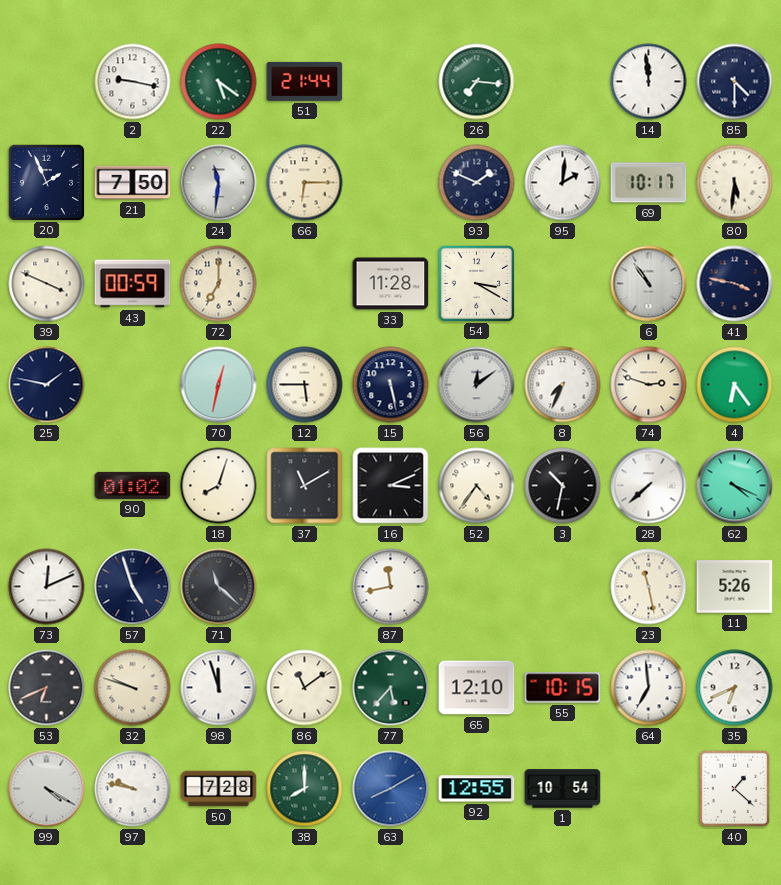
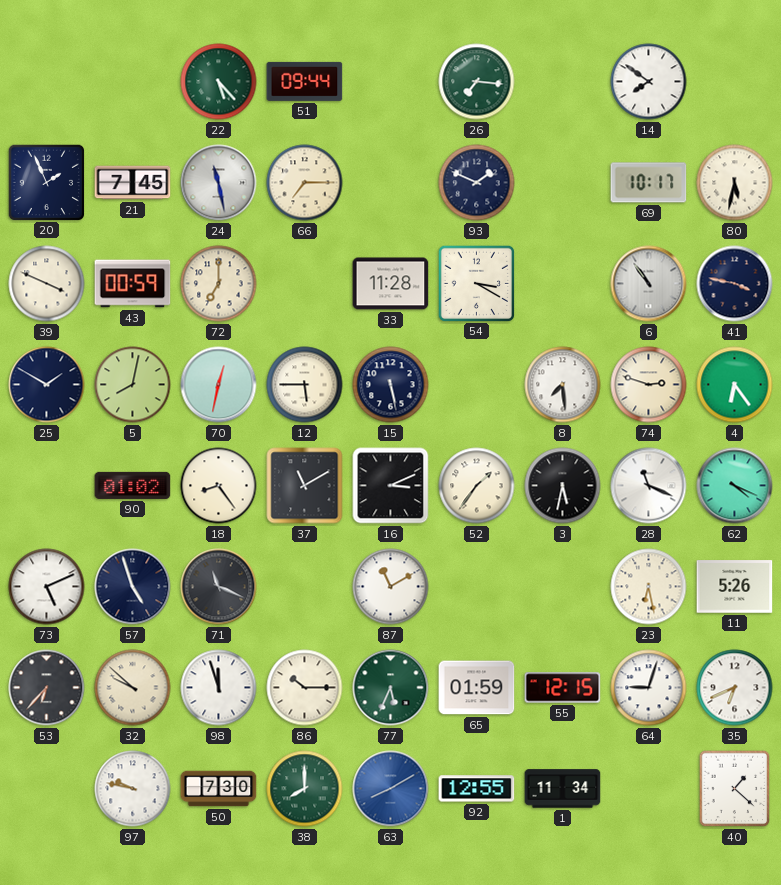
2: 9:17 -> none (133, 82)
22: 5:21 -> 5:23 (219, 82)
51: 21:44 -> 09:44 (305, 81)
14: 11:59 -> 7:51 (649, 82)
85: 4:30 -> none (735, 82)
21: 7:50 -> 7:45 (133, 183)
24: 11:31 -> 11:28 (219, 183)
66: 6:15 -> 7:15 (305, 183)
95: 2:01 -> none (563, 183)
80: 5:31 -> 5:32 (735, 183)
25: 1:47 -> 1:50 (47, 385)
5: none -> 8:02 (133, 385)
56: 12:09 -> none (477, 385)
8: 7:34 -> 7:29 (563, 385)
18: 8:03 -> 8:24 (219, 486)
52: 4:36 -> 1:36 (477, 486)
3: 10:32 -> 5:32 (563, 486)
28: 7:38 -> 11:19 (649, 486)
73: 12:11 -> 5:11 (47, 587)
71: 11:22 -> 11:19 (219, 587)
87: 11:43 -> 11:10 (391, 587)
23: 11:28 -> 6:28 (649, 587)
53: 6:41 -> 6:37 (47, 688)
32: 9:48 -> 9:52 (133, 688)
86: 11:09 -> 10:15 (305, 688)
77: 5:37 -> 5:34 (391, 688)
65: 12:10 -> 01:59 (477, 688)
55: 10:15 -> 12:15 (563, 688)
64: 6:59 -> 9:03 (649, 688)
99: 4:20 -> none (47, 789)
50: 7:28 -> 7:30 (219, 789)
1: 10:54 -> 11:34 (563, 789)
